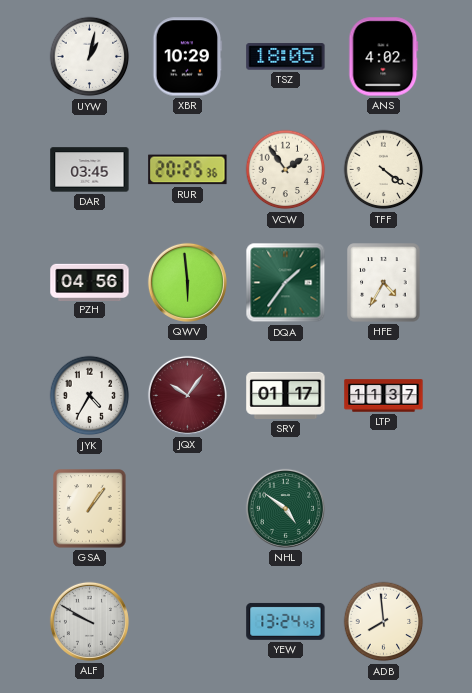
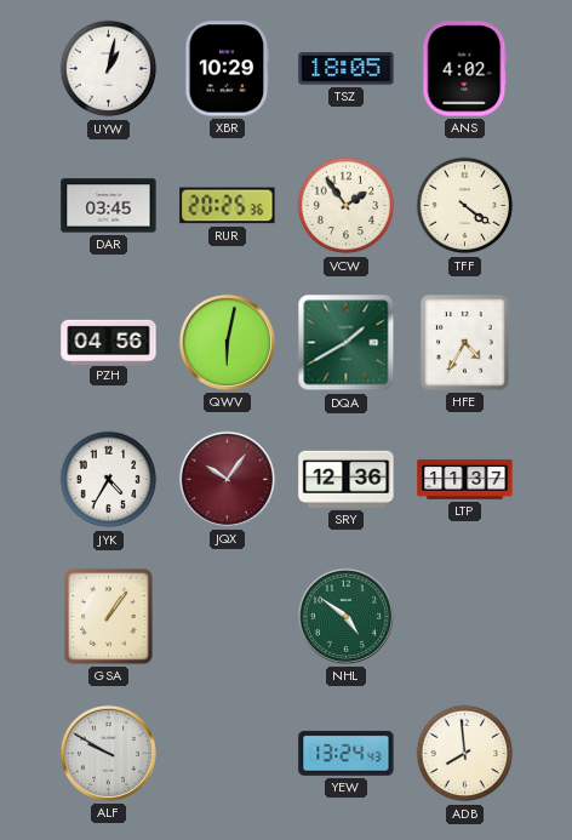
QWV: 5:59 -> 6:02 (227, 342)
DQA: 1:36 -> 1:40 (347, 343)
SRY: 01:17 -> 12:36 (347, 479)
